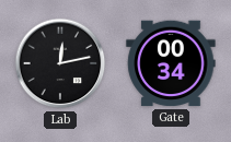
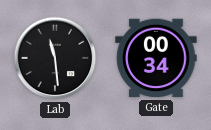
Lab: 12:13 -> 11:29 (55, 58)
